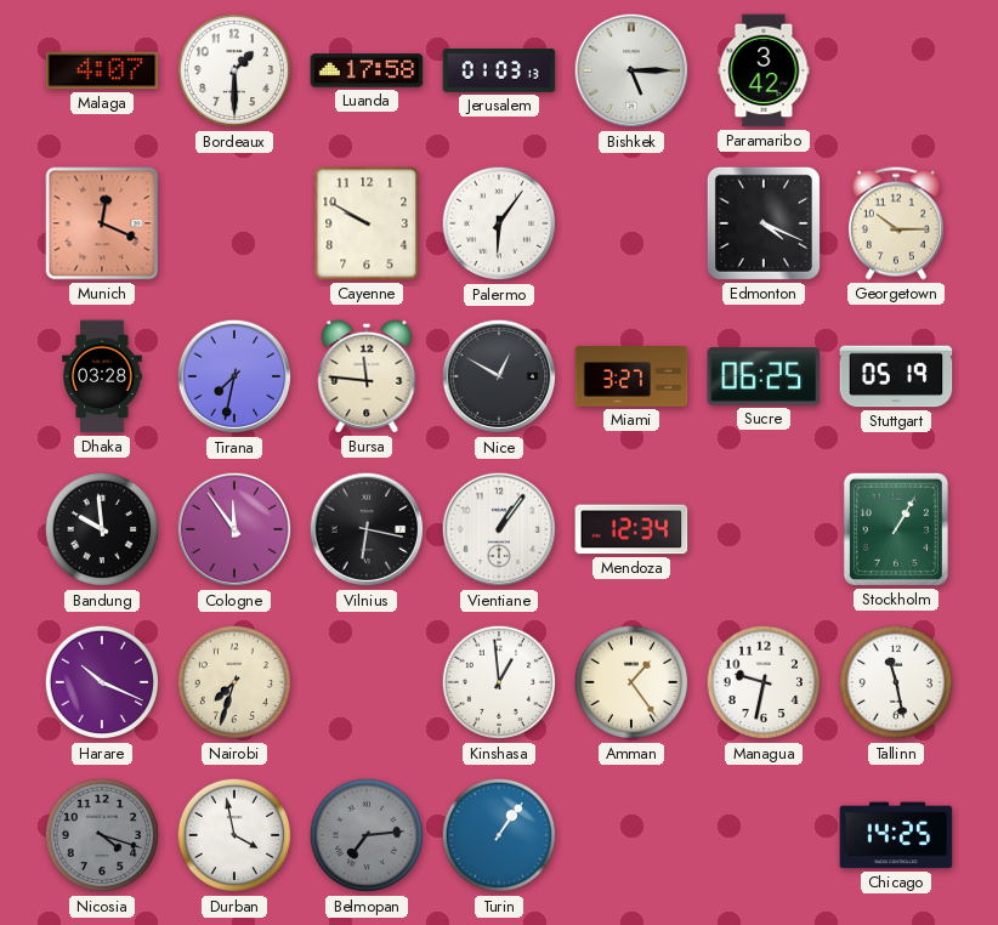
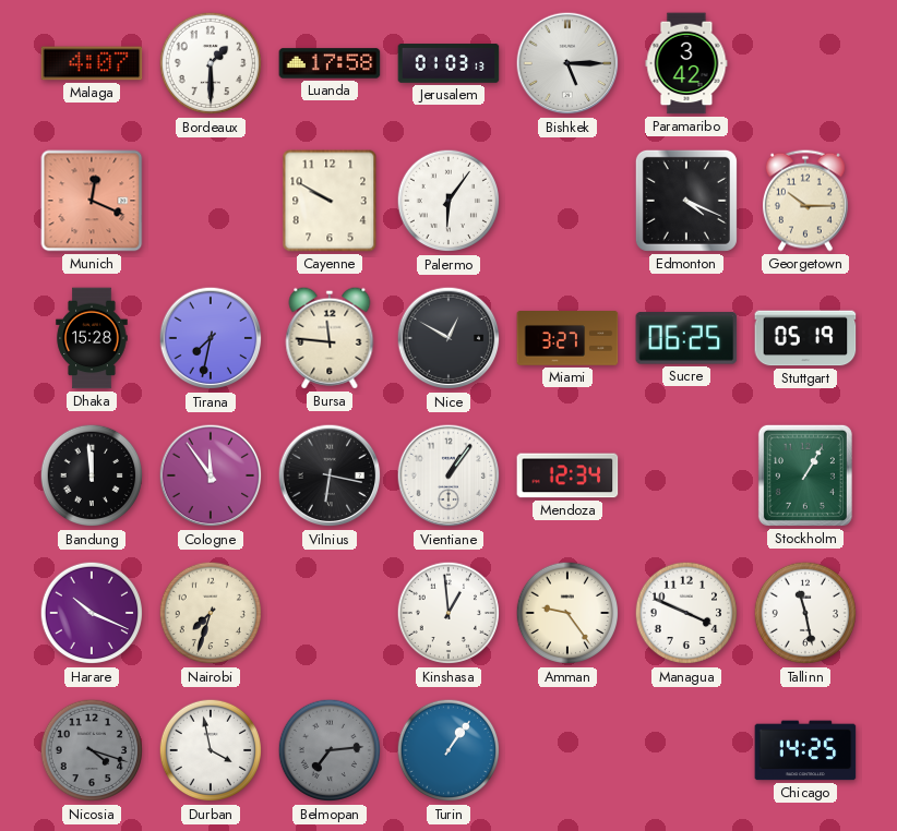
Dhaka: 03:28 -> 15:28 (92, 338)
Bandung: 9:59 -> 11:59 (92, 475)
Amman: 1:24 -> 9:24 (567, 613)
Managua: 9:32 -> 3:49 (686, 613)
